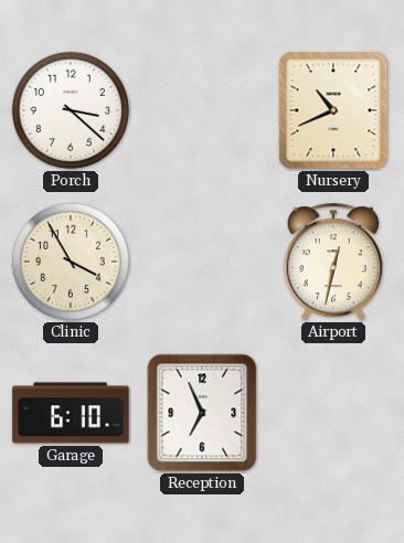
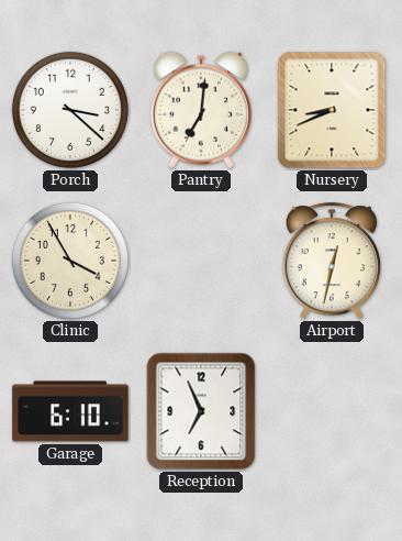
Pantry: none -> 7:01 (201, 110)
Nursery: 10:41 -> 8:41 (332, 110)
